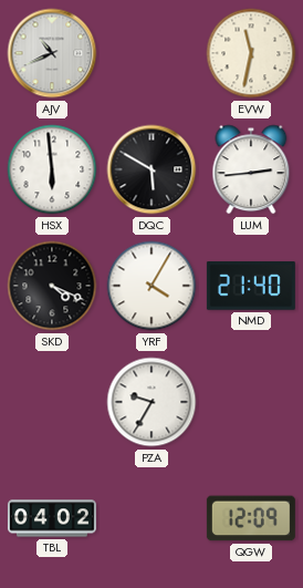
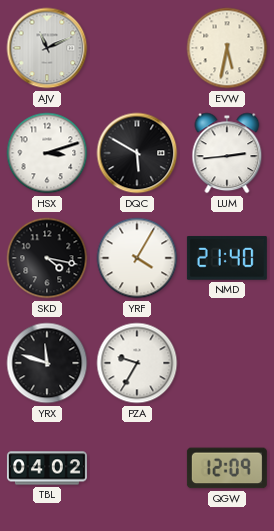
AJV: 10:41 -> 11:11 (47, 48)
EVW: 11:32 -> 5:32 (227, 48)
HSX: 5:59 -> 3:12 (47, 153)
SKD: 4:19 -> 4:17 (47, 258)
YRX: none -> 11:48 (47, 363)
